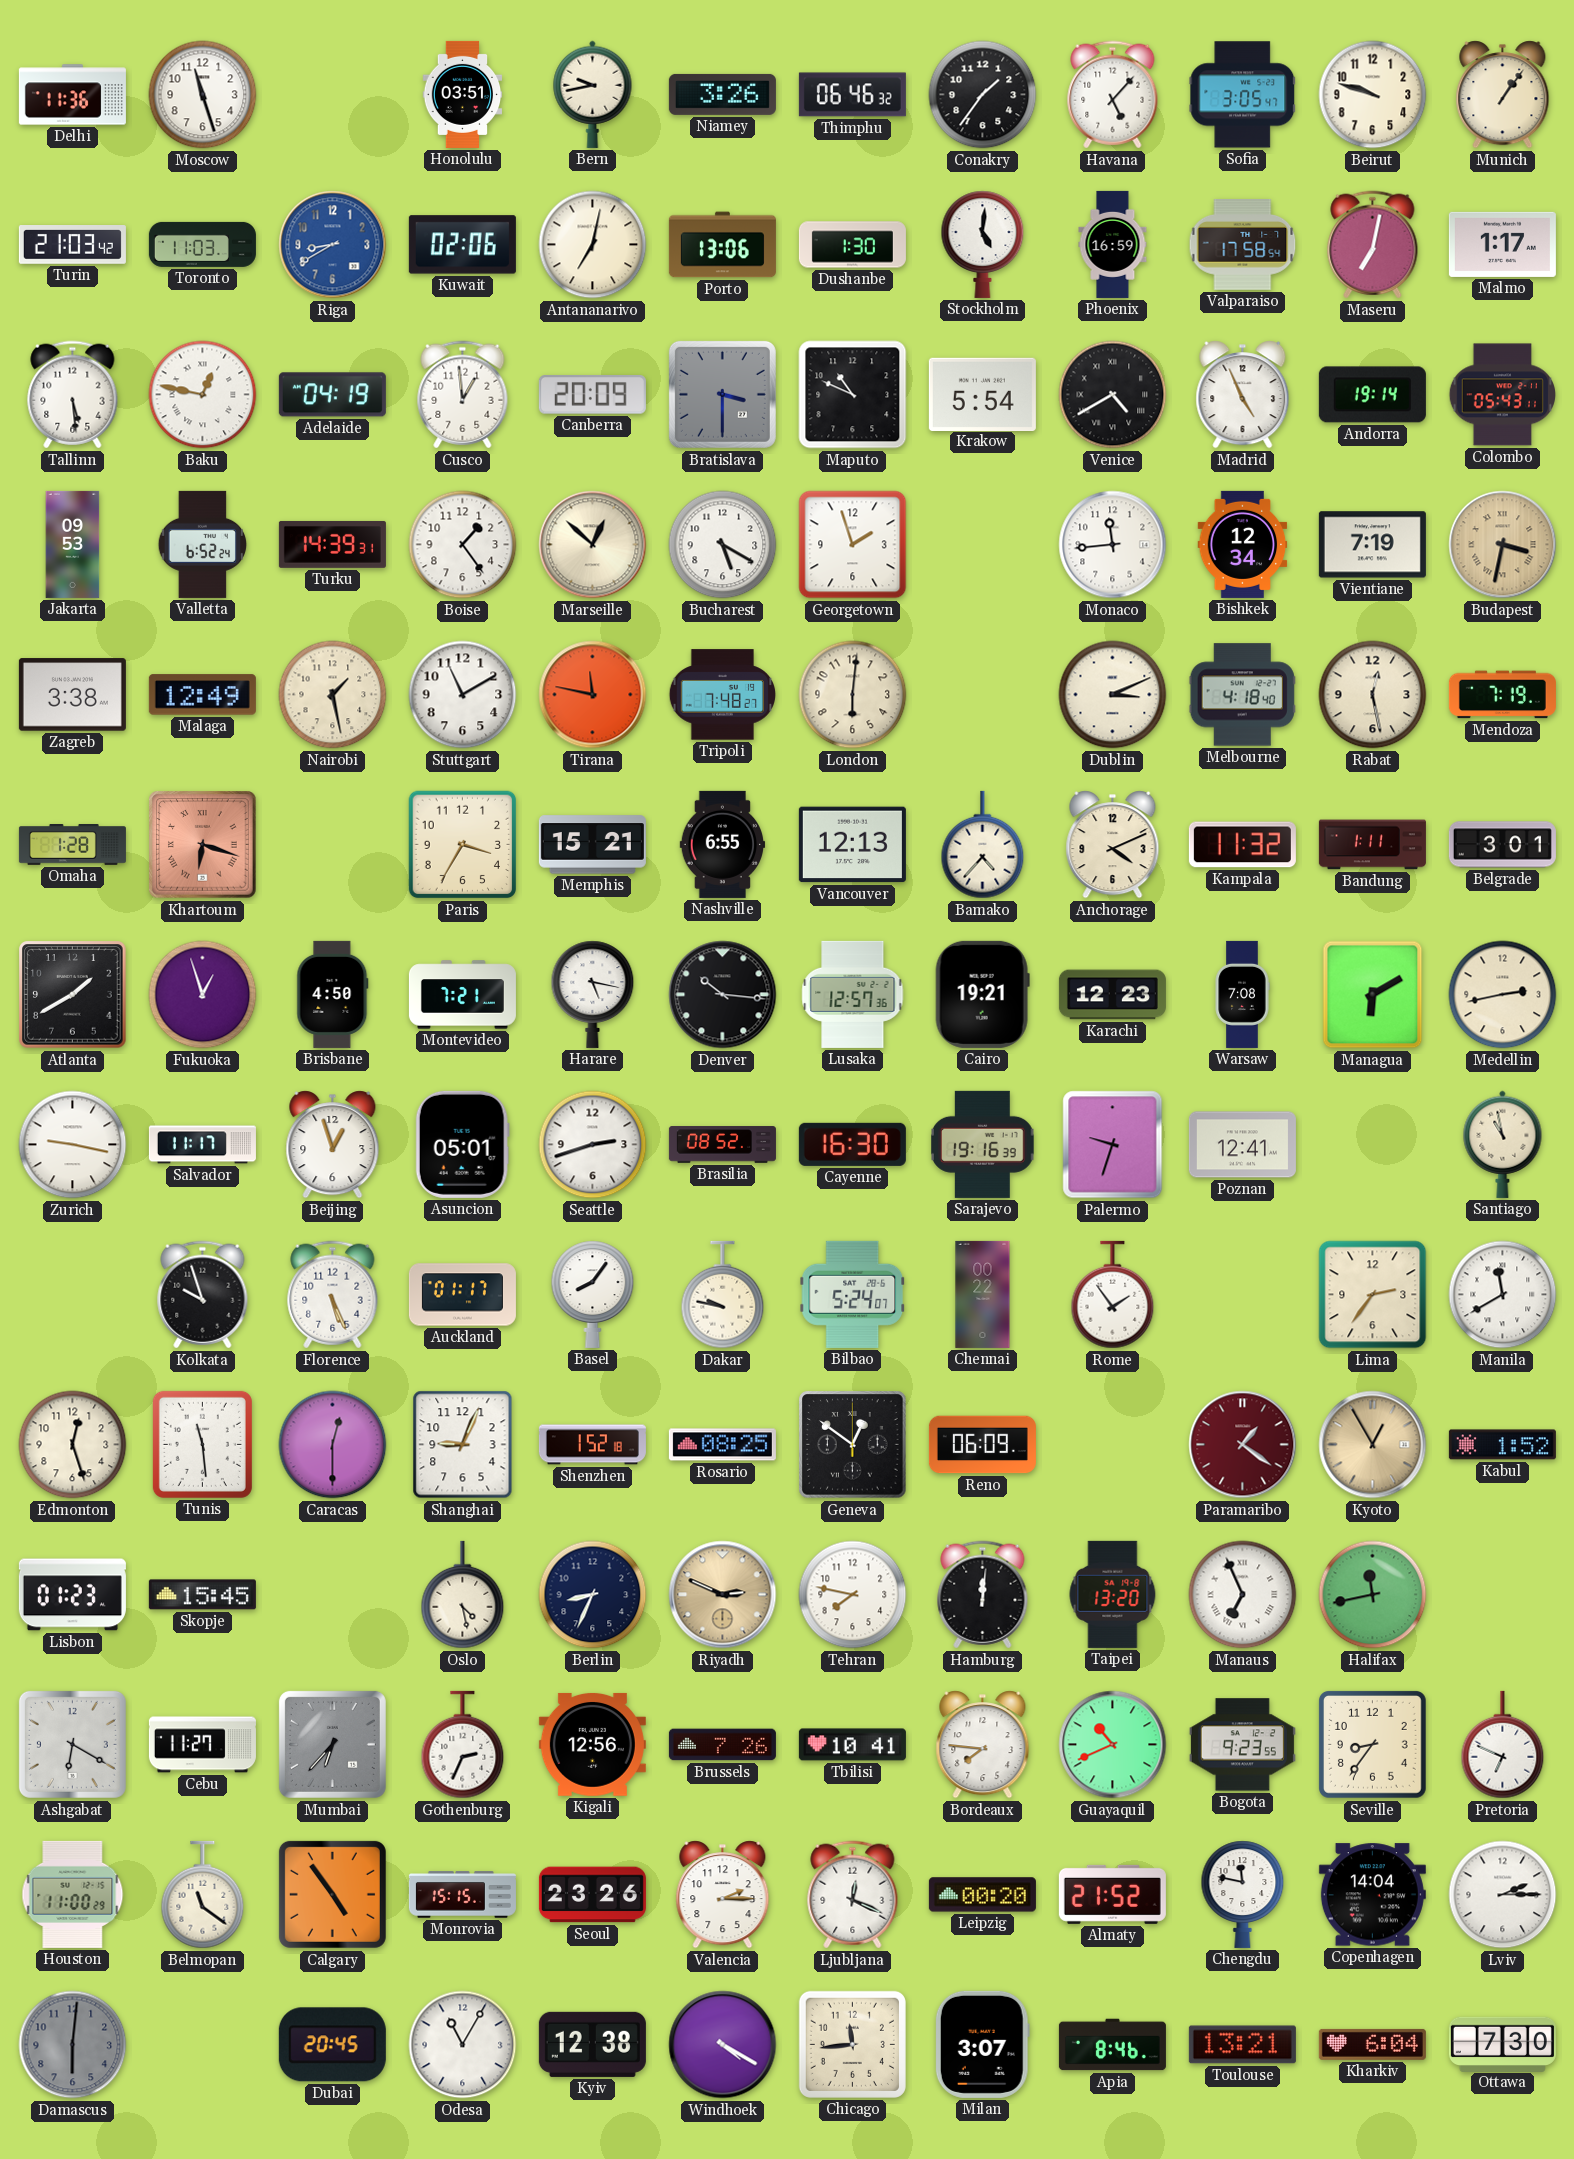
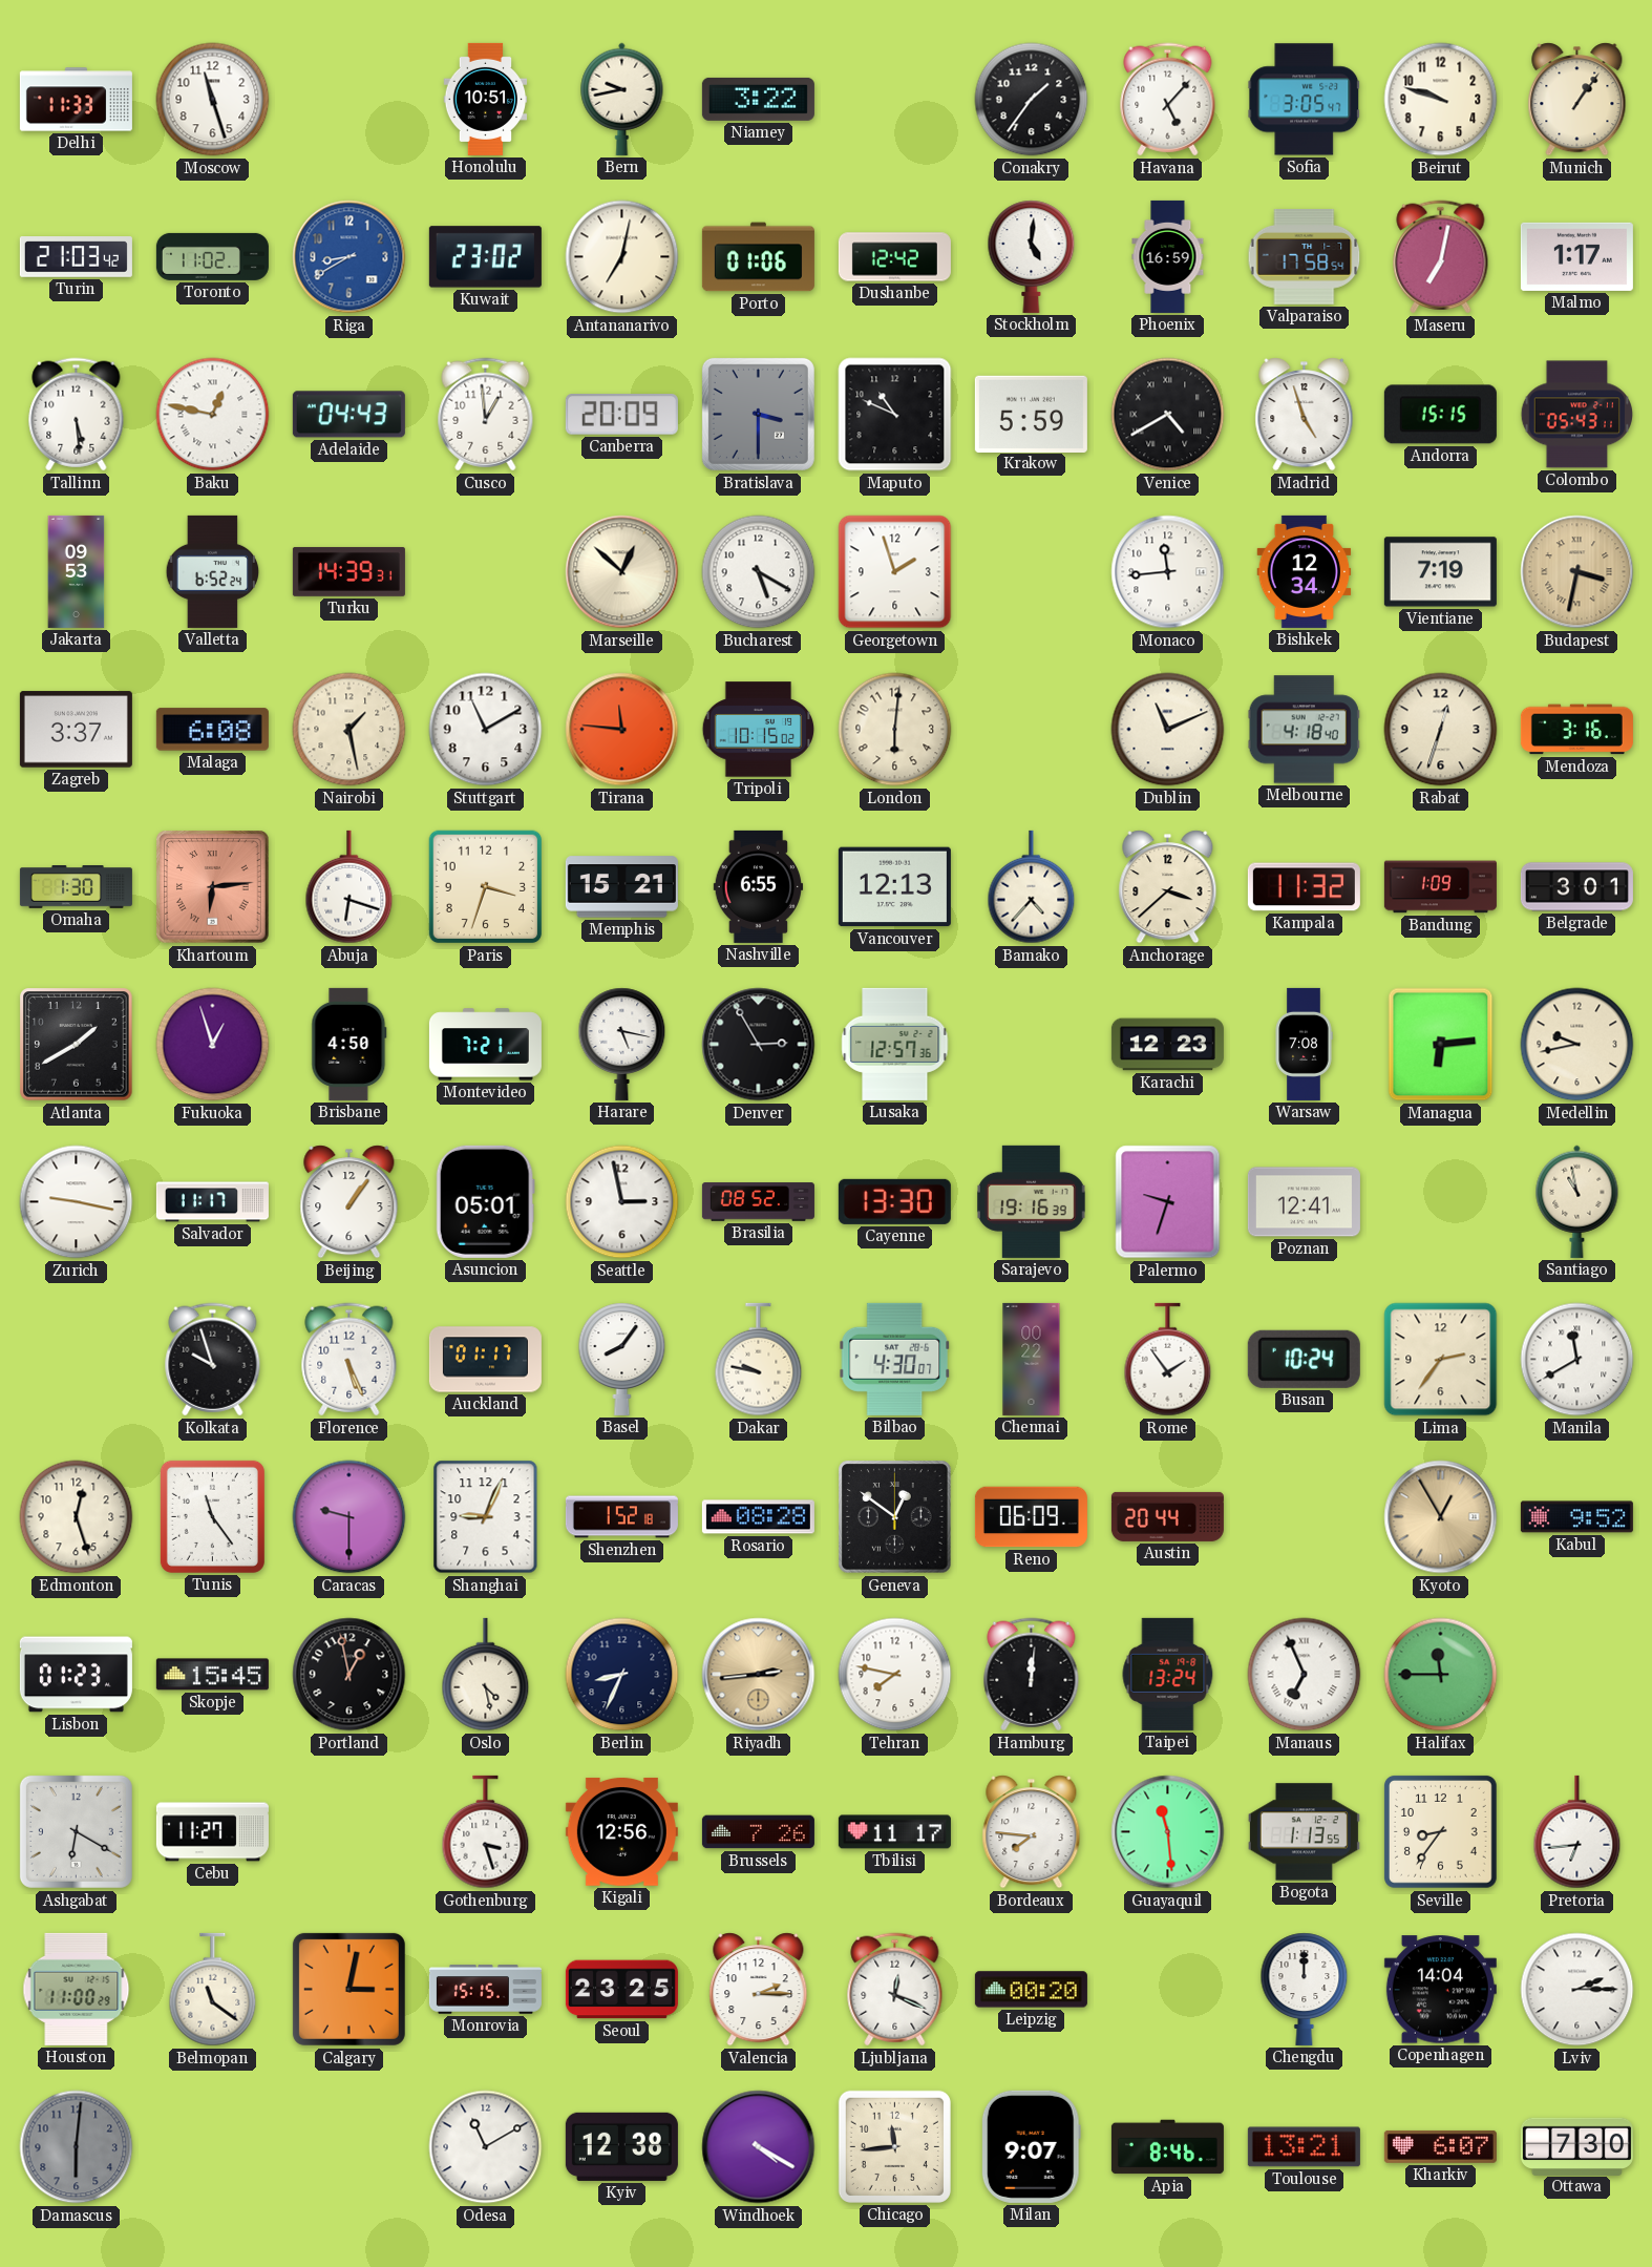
Delhi: 11:36 -> 11:33 (76, 100)
Honolulu: 03:51 -> 10:51 (486, 99)
Niamey: 3:26 -> 3:22 (758, 99)
Thimphu: 06:46 -> none (852, 95)
Toronto: 11:03 -> 11:02 (212, 256)
Kuwait: 02:06 -> 23:02 (485, 257)
Porto: 13:06 -> 01:06 (758, 257)
Dushanbe: 1:30 -> 12:42 (894, 257)
Adelaide: 04:19 -> 04:43 (348, 415)
Krakow: 5:54 -> 5:59 (1031, 414)
Madrid: 4:56 -> 4:57 (1305, 415)
Andorra: 19:14 -> 15:15 (1440, 415)
Boise: 1:24 -> none (463, 545)
Zagreb: 3:38 -> 3:37 (76, 730)
Malaga: 12:49 -> 6:08 (212, 730)
Tirana: 11:47 -> 11:46 (622, 730)
Tripoli: 7:48 -> 10:15 (758, 730)
Dublin: 3:11 -> 11:11 (1168, 730)
Rabat: 12:28 -> 12:33 (1441, 730)
Mendoza: 7:19 -> 3:16 (1576, 730)
Omaha: 1:28 -> 1:30 (76, 887)
Khartoum: 6:18 -> 6:14 (213, 887)
Abuja: none -> 6:18 (350, 887)
Paris: 3:35 -> 3:33 (486, 887)
Anchorage: 4:11 -> 3:38 (1168, 887)
Bandung: 1:11 -> 1:09 (1440, 887)
Denver: 10:16 -> 2:55 (759, 1045)
Cairo: 19:21 -> none (982, 994)
Managua: 6:10 -> 6:14 (1441, 1045)
Medellin: 2:43 -> 9:43 (1577, 1045)
Beijing: 12:57 -> 1:06 (350, 1202)
Seattle: 2:42 -> 2:58 (622, 1202)
Cayenne: 16:30 -> 13:30 (894, 1201)
Bilbao: 5:24 -> 4:30 (895, 1359)
Busan: none -> 10:24 (1304, 1359)
Tunis: 11:29 -> 11:24 (212, 1516)
Caracas: 12:30 -> 9:30 (350, 1517)
Rosario: 08:25 -> 08:28 (758, 1517)
Austin: none -> 20:44 (1167, 1516)
Paramaribo: 1:21 -> none (1243, 1445)
Kabul: 1:52 -> 9:52 (1576, 1517)
Portland: none -> 12:58 (350, 1675)
Riyadh: 2:49 -> 2:44 (759, 1675)
Taipei: 13:20 -> 13:24 (1168, 1674)
Halifax: 11:43 -> 11:45 (1441, 1675)
Mumbai: 6:37 -> none (332, 1744)
Gothenburg: 2:34 -> 3:27 (486, 1832)
Tbilisi: 10:41 -> 11:17 (894, 1832)
Guayaquil: 10:41 -> 11:29 (1168, 1832)
Bogota: 9:23 -> 1:13 (1304, 1832)
Pretoria: 6:49 -> 6:44 (1577, 1832)
Calgary: 4:54 -> 3:02 (348, 1989)
Seoul: 23:26 -> 23:25 (621, 1990)
Almaty: 21:52 -> none (1112, 1894)
Chengdu: 11:47 -> 12:00 (1305, 1989)
Dubai: 20:45 -> none (332, 2045)
Odesa: 11:05 -> 11:10 (486, 2147)
Milan: 3:07 -> 9:07 (1031, 2146)
Kharkiv: 6:04 -> 6:07 (1440, 2146)
